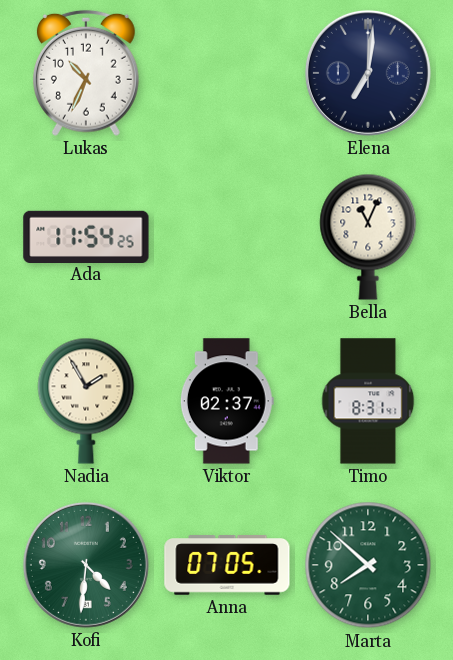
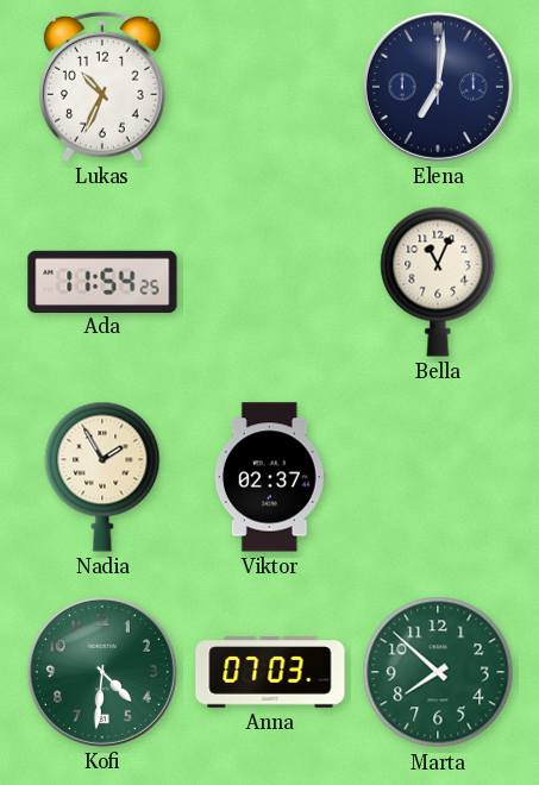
Timo: 8:31 -> none (368, 401)
Anna: 07:05 -> 07:03 (270, 672)
